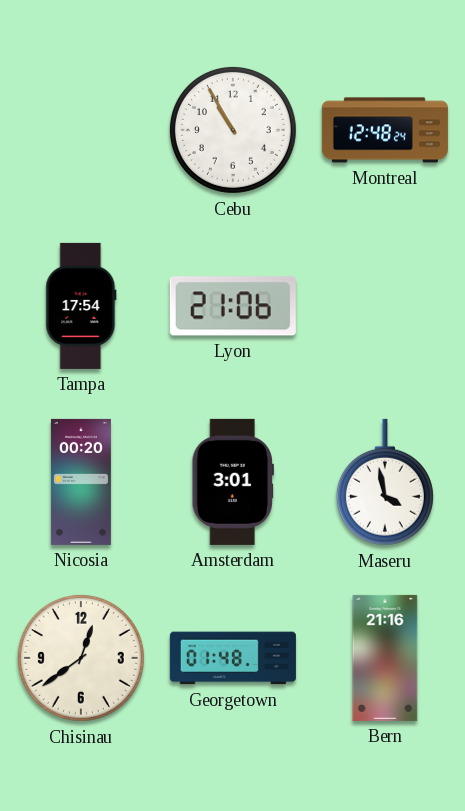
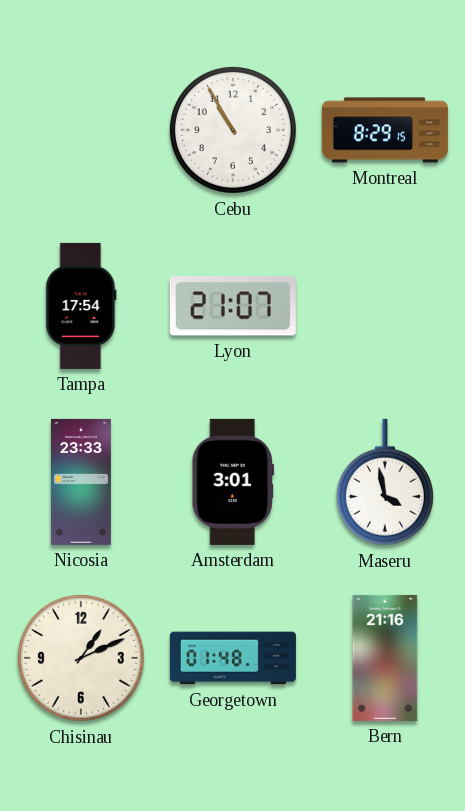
Montreal: 12:48 -> 8:29 (385, 130)
Lyon: 21:06 -> 21:07 (233, 306)
Nicosia: 00:20 -> 23:33 (81, 482)
Chisinau: 12:39 -> 1:11 (81, 658)
